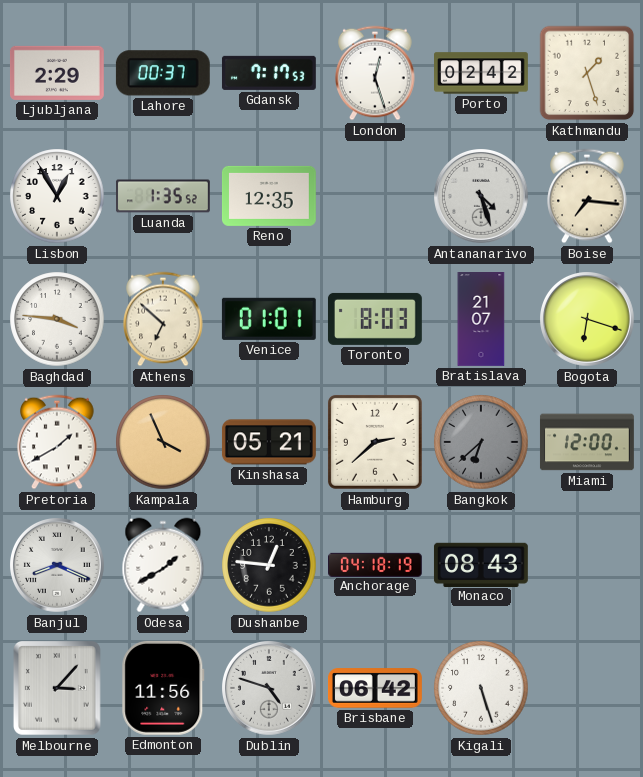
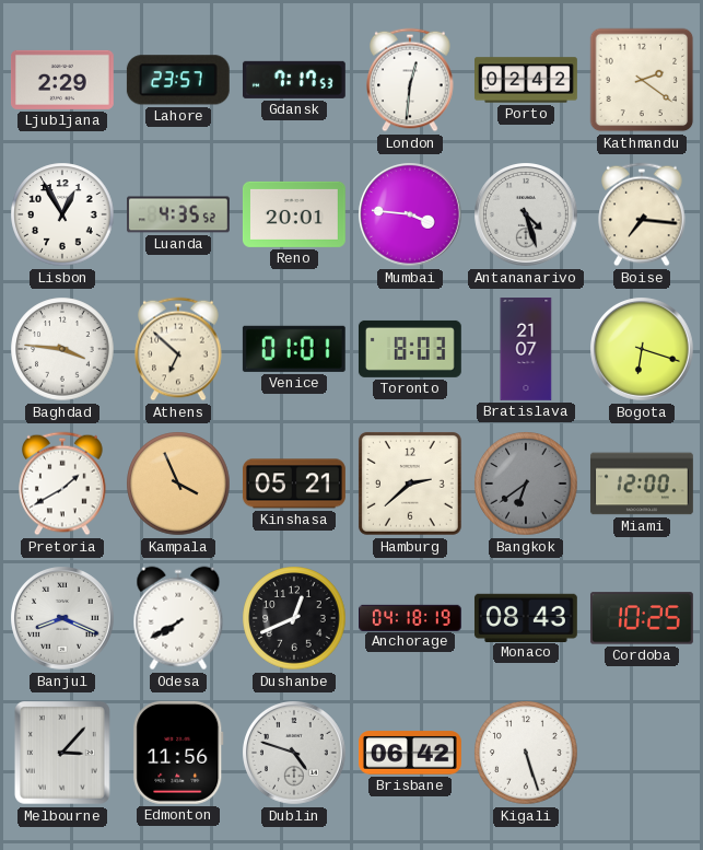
Lahore: 00:37 -> 23:57 (178, 80)
London: 12:27 -> 12:31 (410, 80)
Kathmandu: 1:27 -> 2:21 (642, 80)
Luanda: 1:35 -> 4:35 (179, 214)
Reno: 12:35 -> 20:01 (294, 214)
Mumbai: none -> 3:46 (411, 216)
Bangkok: 6:38 -> 6:39 (526, 484)
Odesa: 1:40 -> 7:40 (178, 618)
Dushanbe: 12:46 -> 12:41 (294, 618)
Cordoba: none -> 10:25 (642, 618)
